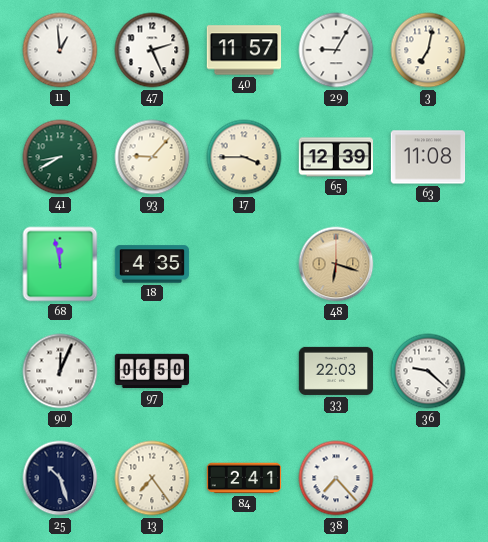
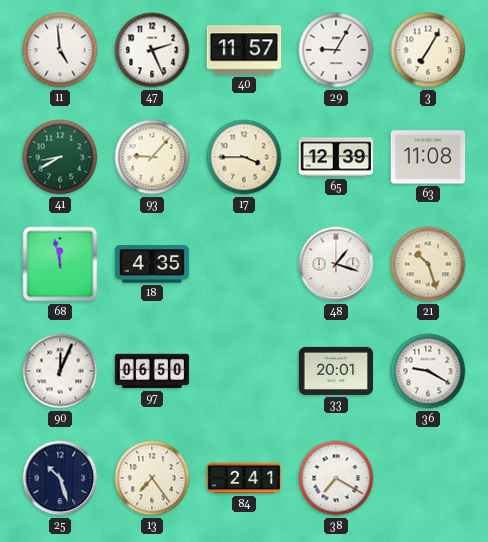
11: 12:59 -> 4:59 (60, 50)
3: 7:02 -> 7:05 (428, 50)
48: 6:18 -> 1:18 (336, 264)
48 dial: champagne -> white (336, 264)
21: none -> 10:27 (428, 264)
33: 22:03 -> 20:01 (336, 371)
36: 9:22 -> 9:20 (428, 371)
38: 7:23 -> 7:20 (336, 478)
